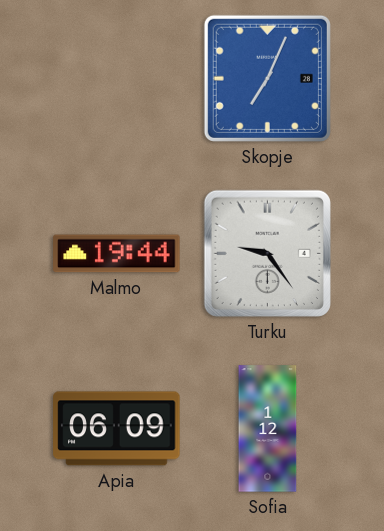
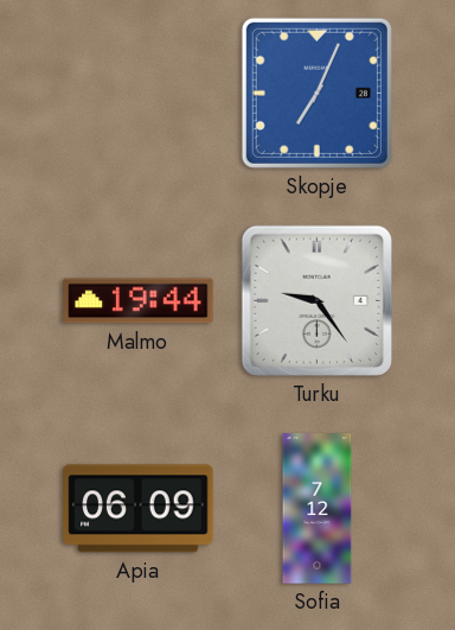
Sofia: 1:12 -> 7:12 (318, 509)
